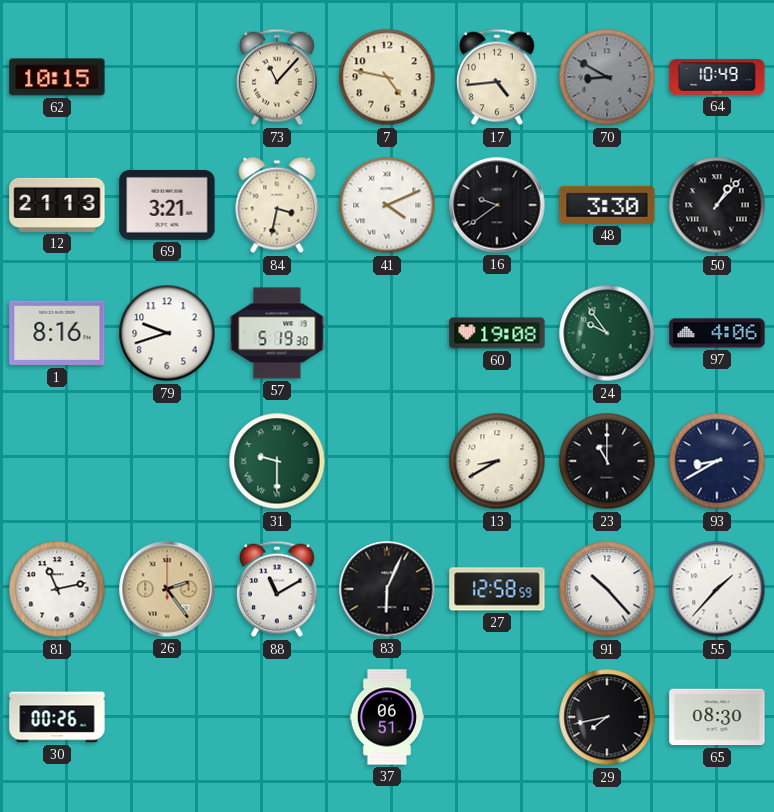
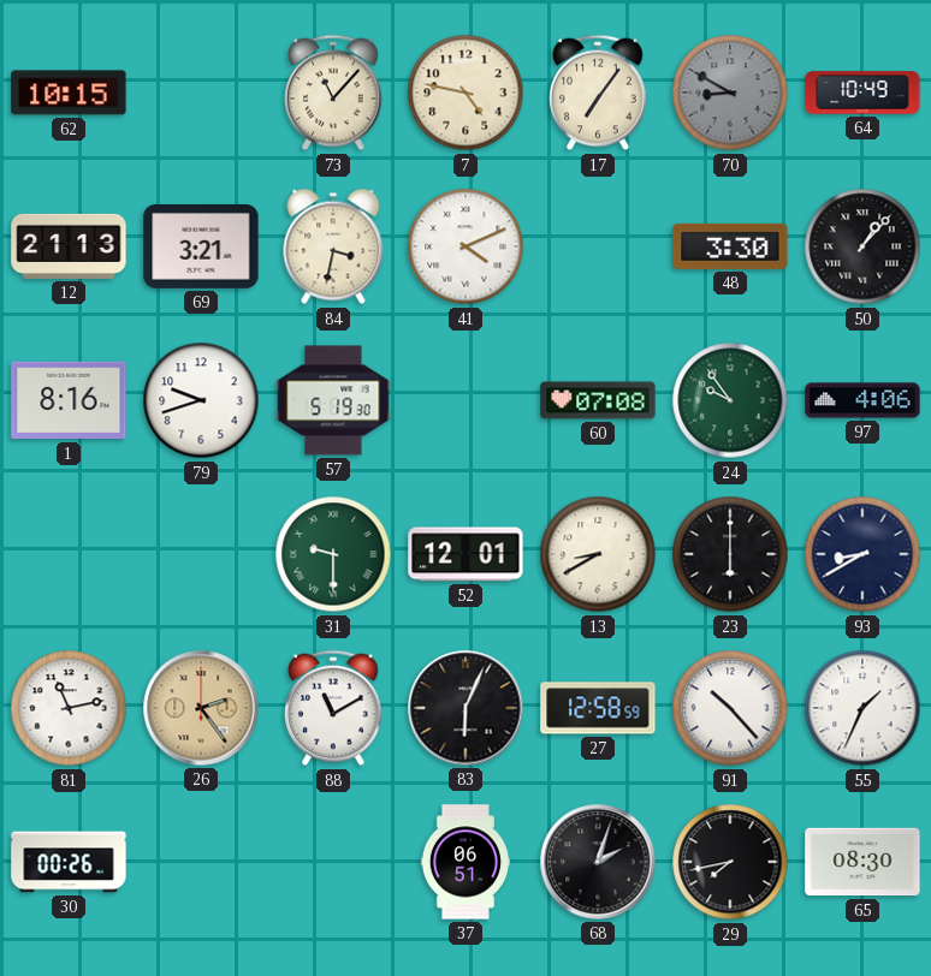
17: 4:44 -> 7:06 (598, 93)
16: 9:39 -> none (497, 205)
60: 19:08 -> 07:08 (598, 400)
52: none -> 12:01 (465, 554)
23: 11:00 -> 6:00 (730, 554)
55: 1:37 -> 1:34 (862, 708)
68: none -> 2:03 (598, 862)
